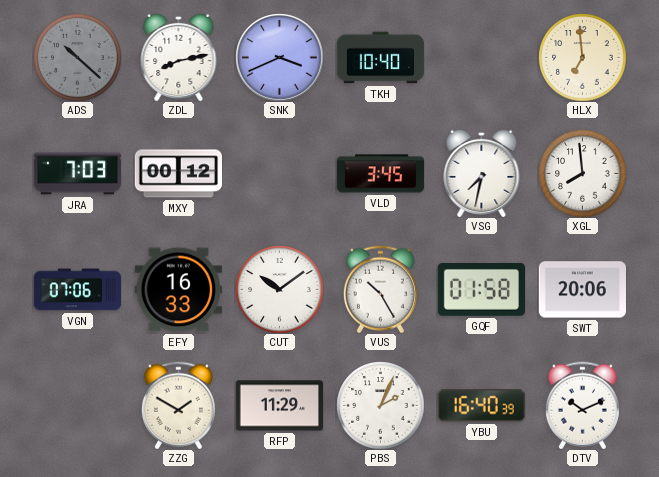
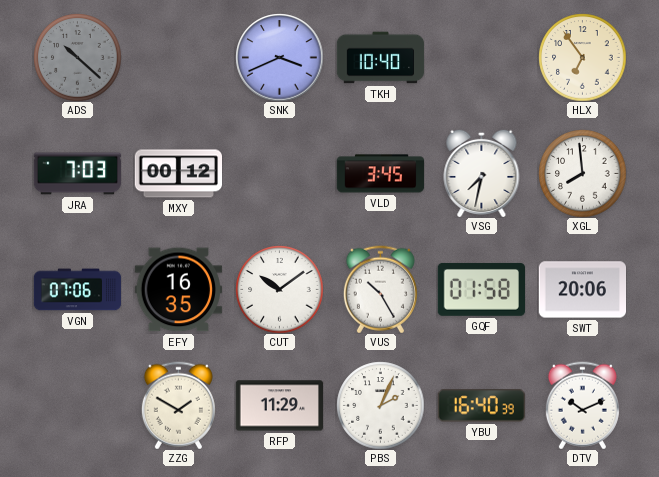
ZDL: 8:13 -> none (179, 57)
HLX: 6:59 -> 6:54 (582, 57)
EFY: 16:33 -> 16:35 (178, 290)
